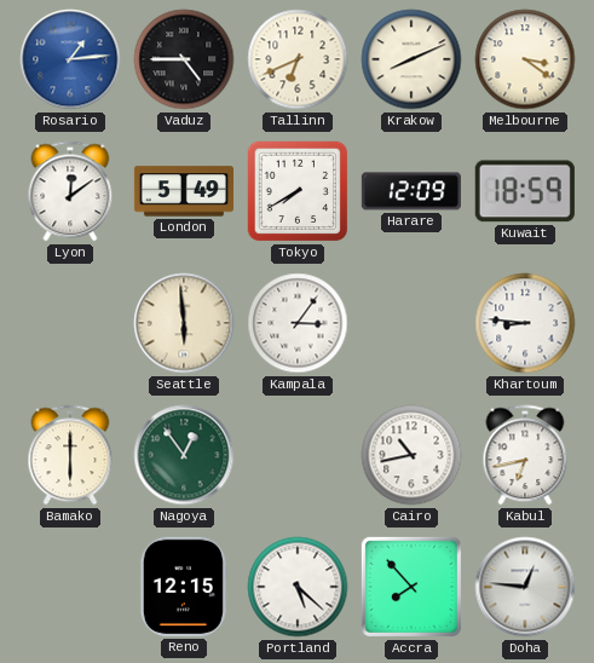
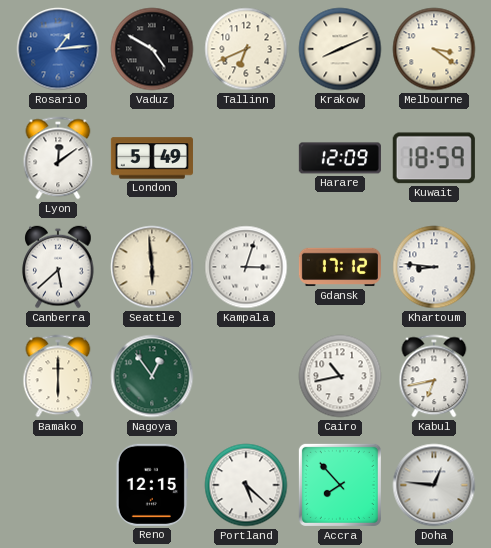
Vaduz: 4:45 -> 4:50 (152, 49)
Tokyo: 7:40 -> none (298, 191)
Canberra: none -> 5:38 (58, 267)
Kampala: 3:06 -> 3:03 (246, 267)
Gdansk: none -> 17:12 (340, 267)
